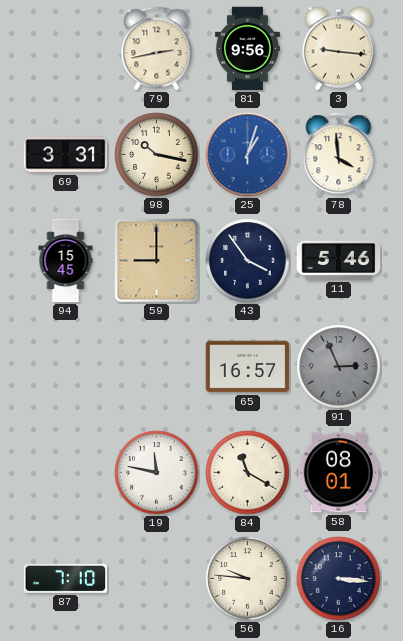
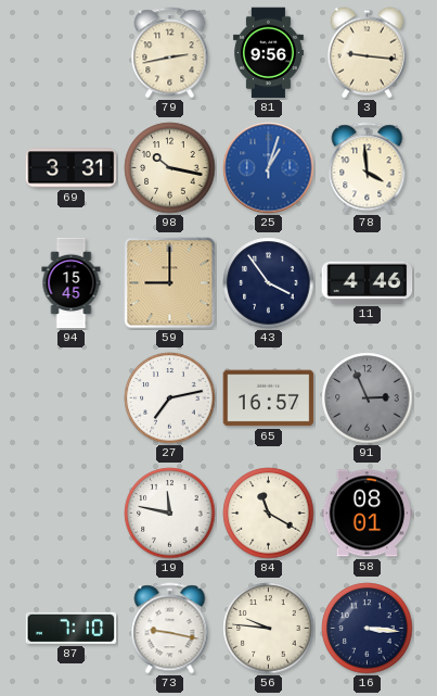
11: 5:46 -> 4:46 (368, 282)
27: none -> 7:13 (170, 398)
73: none -> 9:17 (170, 629)
